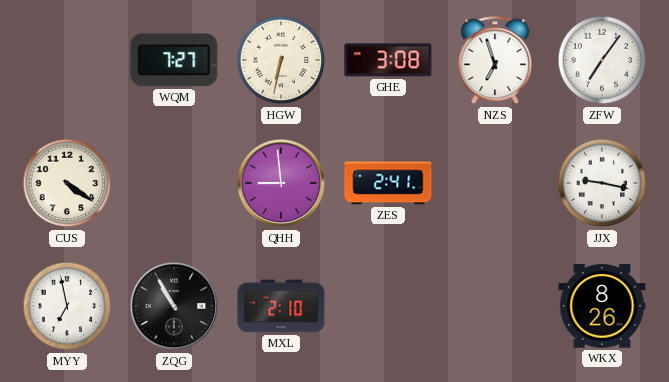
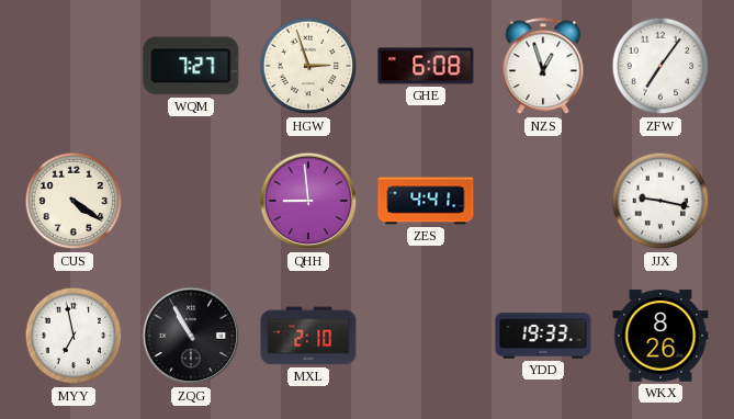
HGW: 6:32 -> 2:57 (308, 66)
GHE: 3:08 -> 6:08 (426, 66)
NZS: 6:57 -> 12:57 (543, 67)
ZES: 2:41 -> 4:41 (426, 201)
YDD: none -> 19:33 (543, 336)
